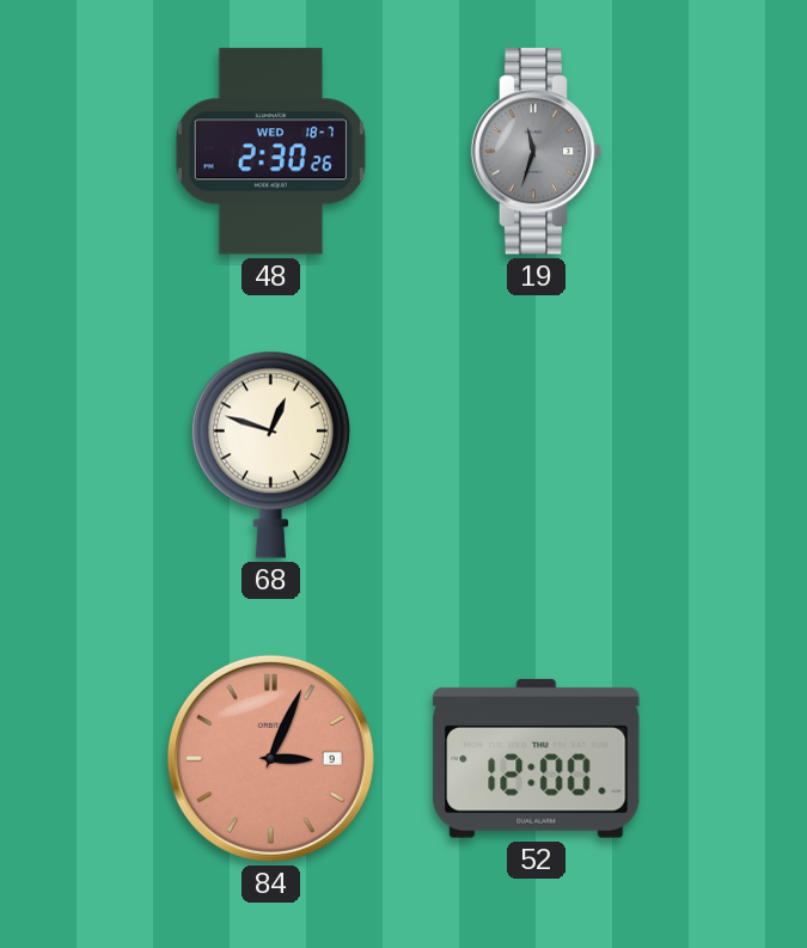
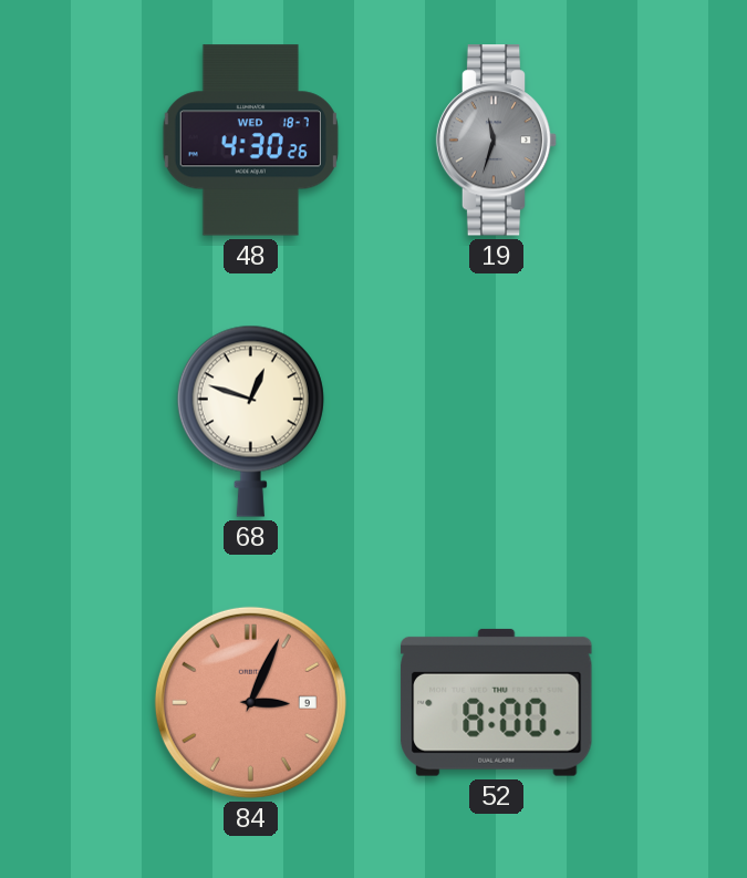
48: 2:30 -> 4:30 (250, 141)
52: 12:00 -> 8:00 (497, 702)
